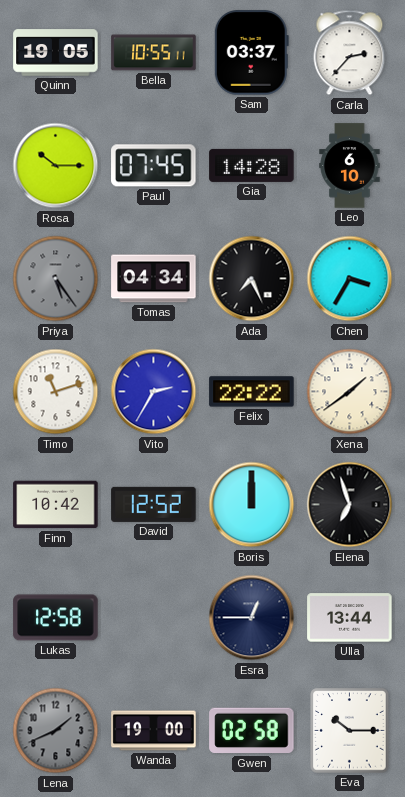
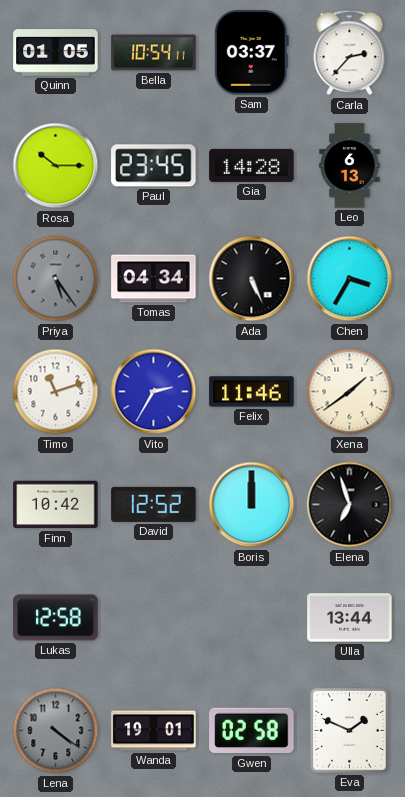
Quinn: 19:05 -> 01:05 (56, 53)
Bella: 10:55 -> 10:54 (154, 53)
Paul: 07:45 -> 23:45 (154, 166)
Leo: 6:10 -> 6:13 (350, 166)
Ada: 7:26 -> 5:26 (252, 279)
Felix: 22:22 -> 11:46 (252, 392)
Esra: 12:45 -> none (252, 618)
Lena: 1:41 -> 4:21 (56, 731)
Wanda: 19:00 -> 19:01 (154, 731)
Eva: 10:15 -> 1:49 (350, 731)
